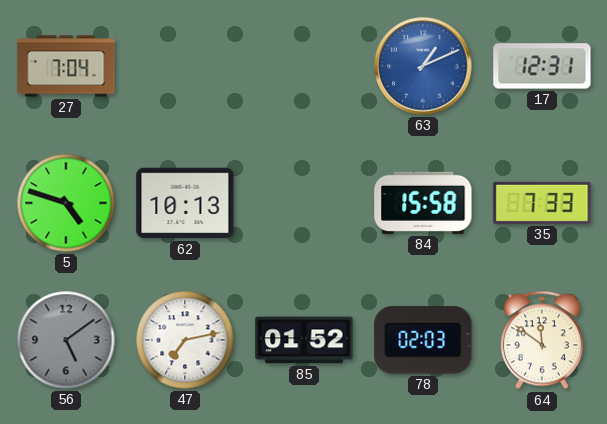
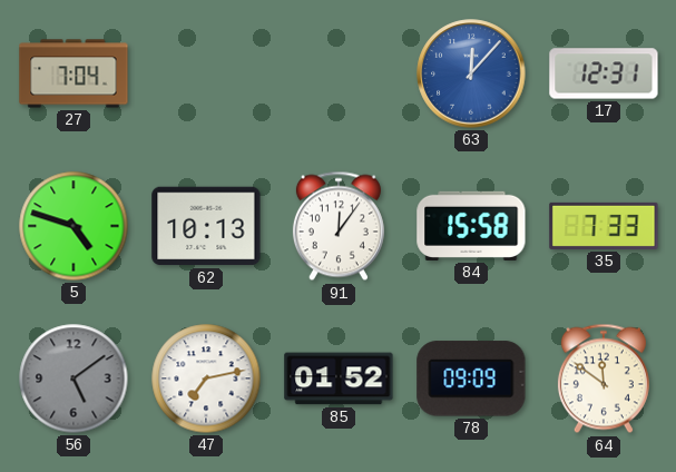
63: 1:11 -> 12:07 (471, 73)
91: none -> 12:06 (339, 226)
78: 02:03 -> 09:09 (471, 378)
